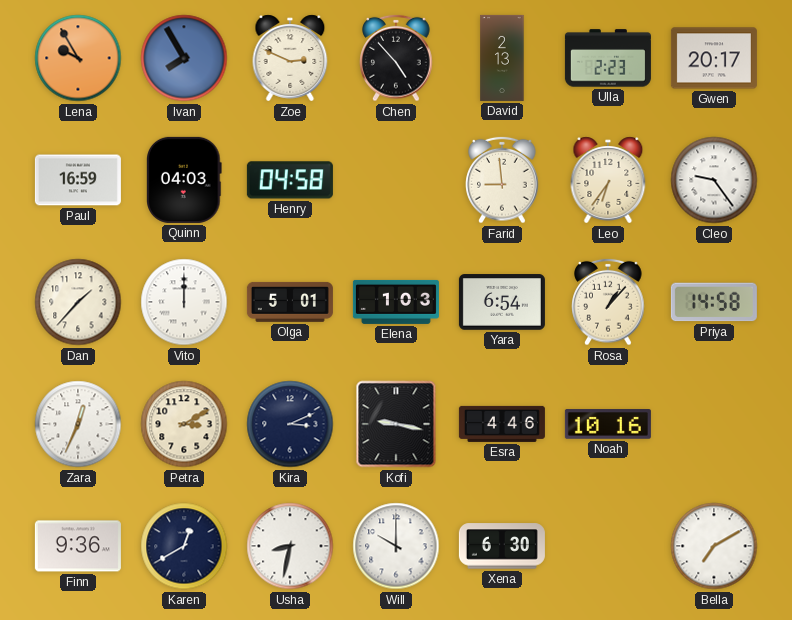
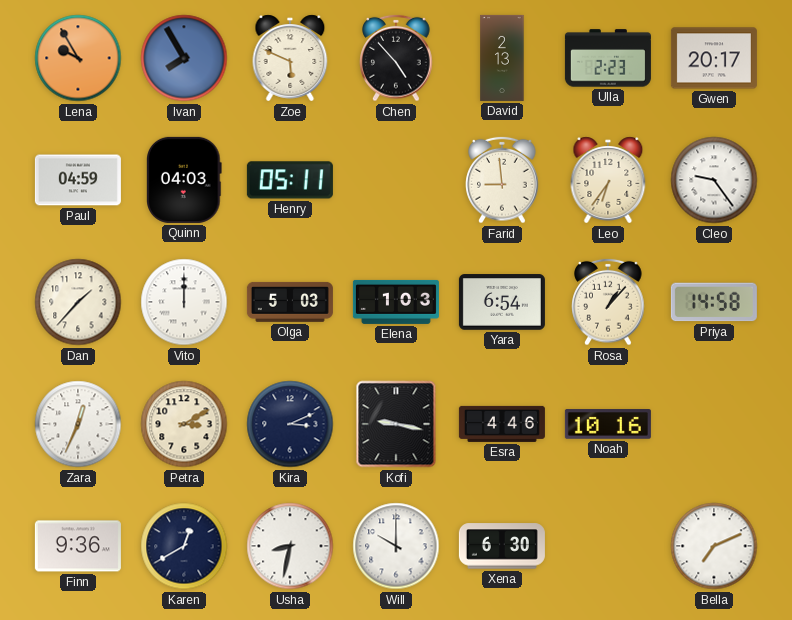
Zoe: 2:49 -> 5:49 (290, 58)
Paul: 16:59 -> 04:59 (78, 180)
Henry: 04:58 -> 05:11 (290, 180)
Olga: 5:01 -> 5:03 (290, 302)
Bella: 7:10 -> 7:11 (714, 546)
